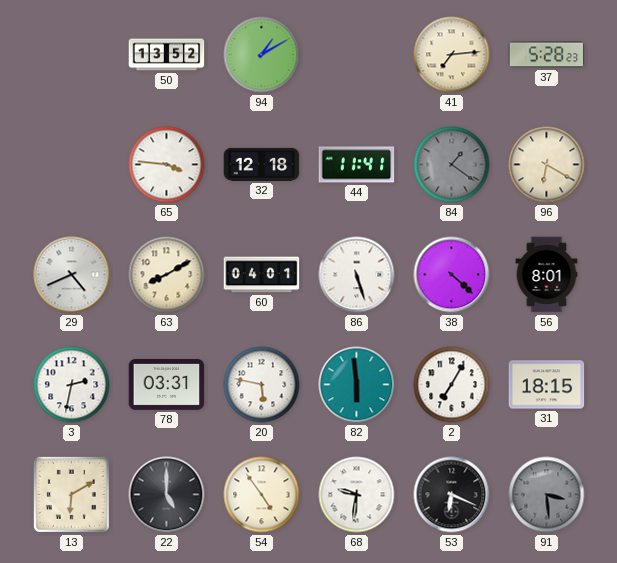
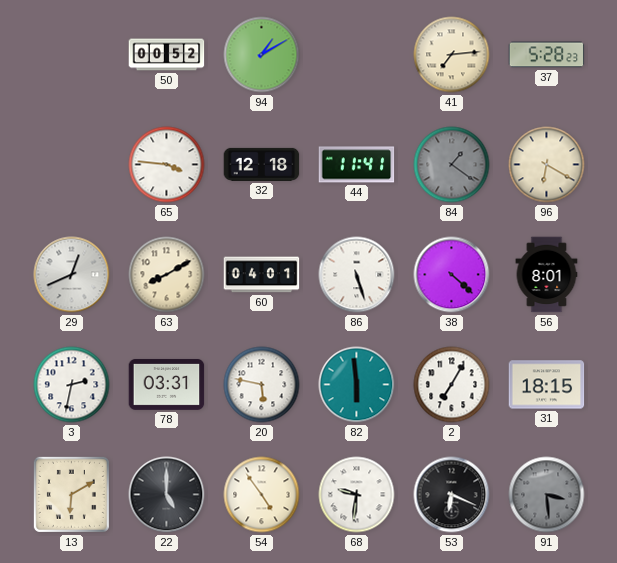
50: 13:52 -> 00:52 (167, 55)
29: 4:41 -> 12:41 (72, 275)
